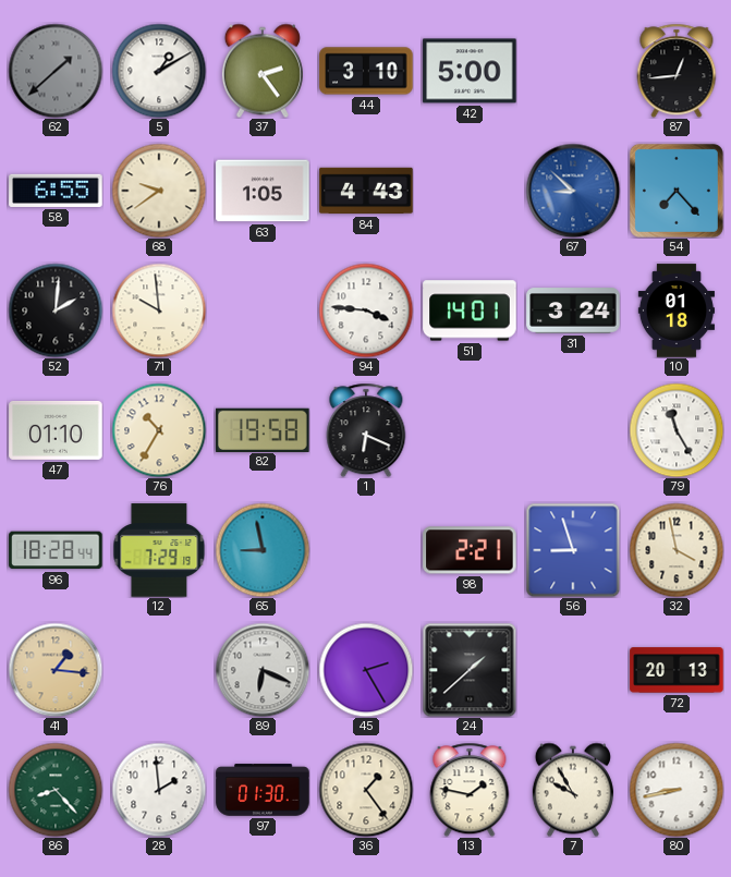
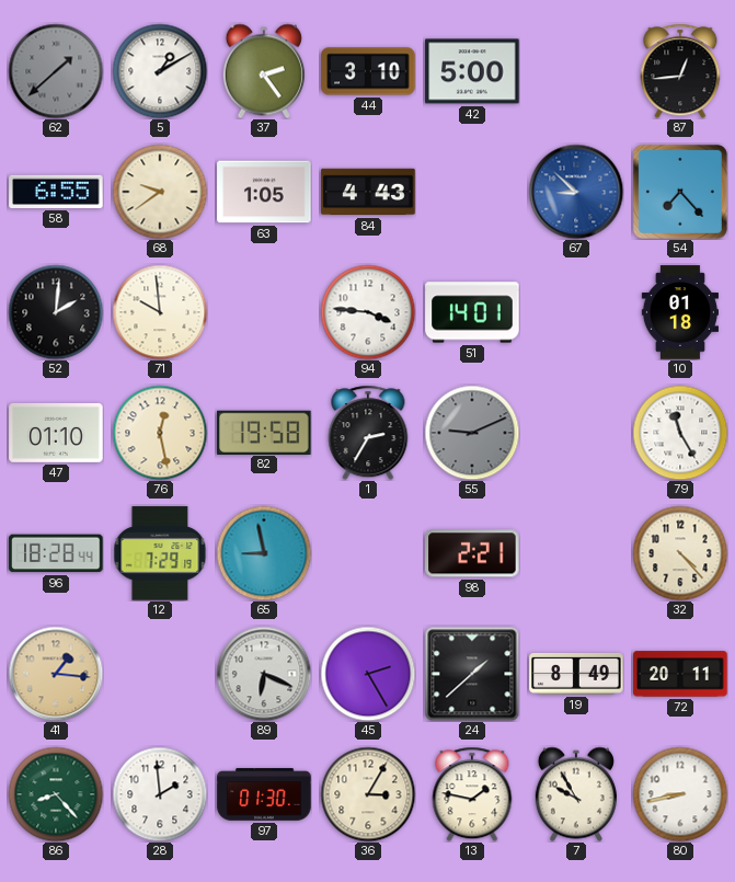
31: 3:24 -> none (573, 310)
76: 10:35 -> 12:28 (160, 433)
1: 6:19 -> 2:35 (368, 433)
55: none -> 9:11 (472, 433)
56: 8:57 -> none (573, 550)
32: 3:58 -> 4:23 (680, 553)
19: none -> 8:49 (576, 674)
72: 20:13 -> 20:11 (680, 674)
36: 1:24 -> 3:05 (368, 794)
